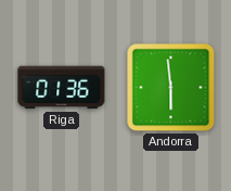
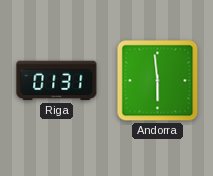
Riga: 01:36 -> 01:31 (57, 81)
